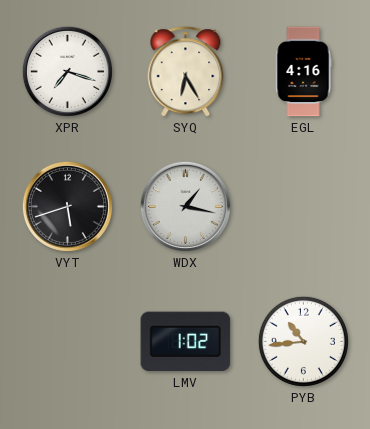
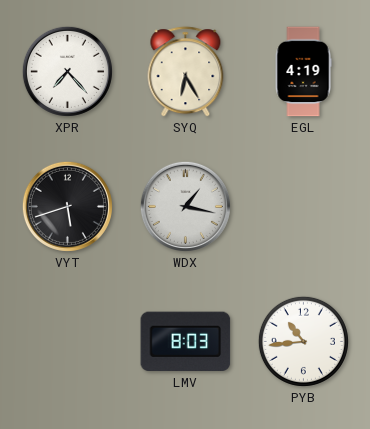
XPR: 7:18 -> 7:23 (67, 71)
EGL: 4:16 -> 4:19 (303, 72)
LMV: 1:02 -> 8:03 (186, 342)
